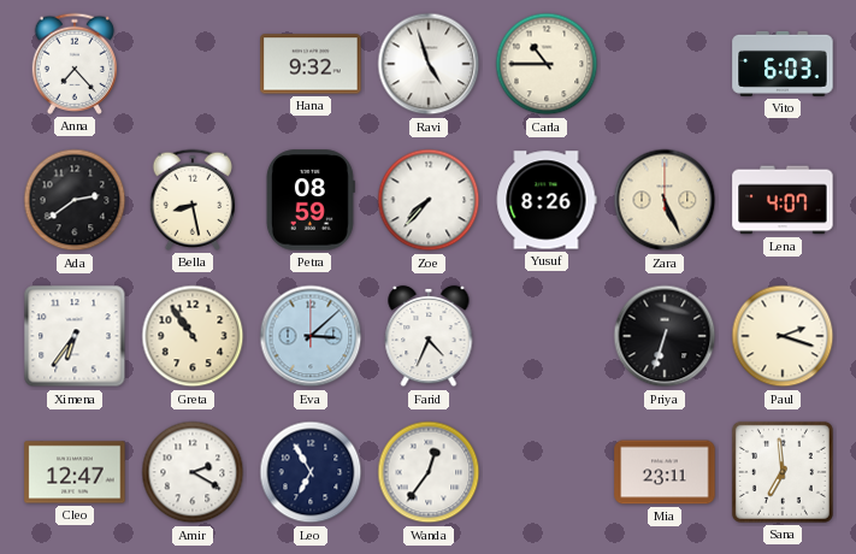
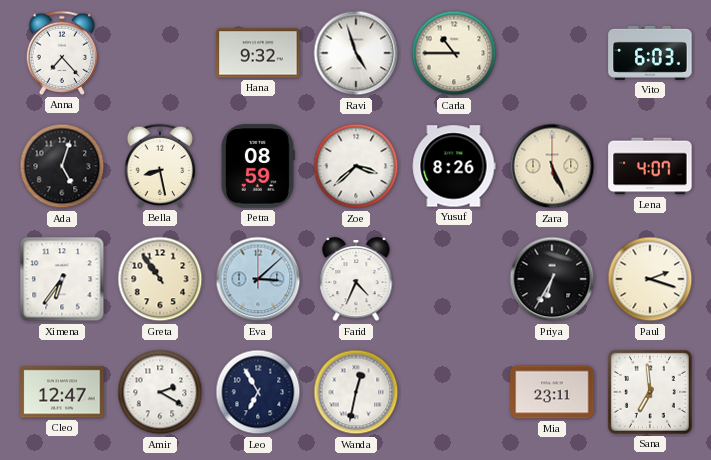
Ada: 2:39 -> 5:03 (62, 166)
Zoe: 7:37 -> 3:38 (356, 166)
Priya: 6:33 -> 6:35 (552, 279)
Wanda: 12:36 -> 12:32 (356, 392)
